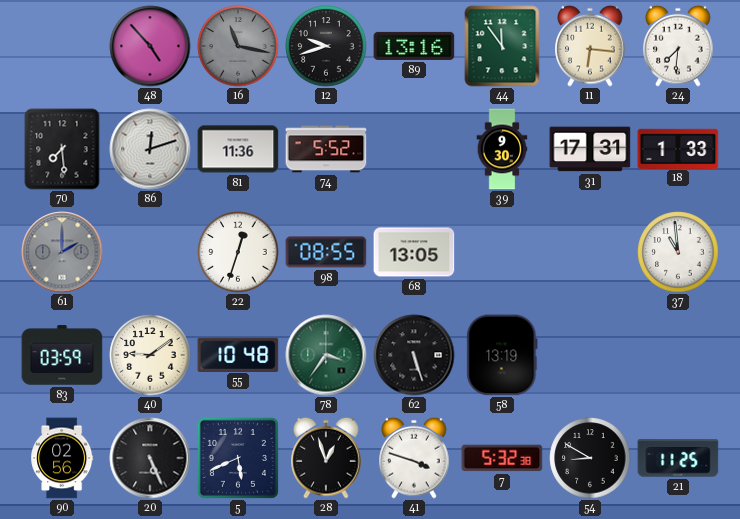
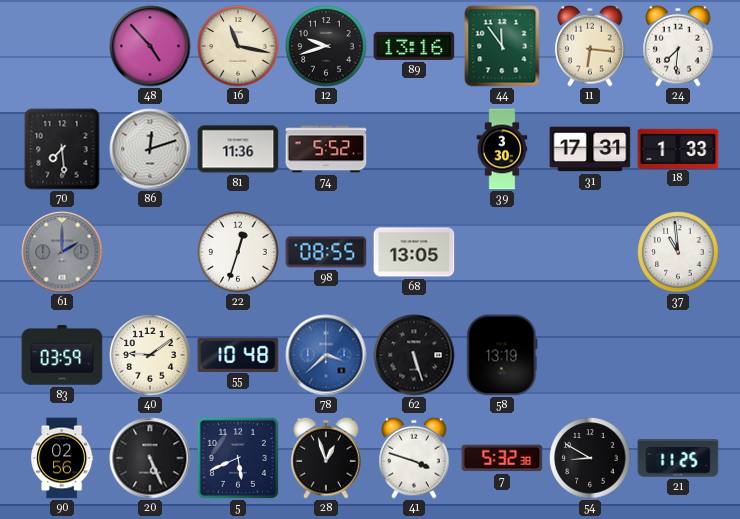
16 dial: grey -> cream (238, 46)
39: 9:30 -> 3:30 (502, 149)
78: 3:36 -> 3:38 (326, 355)
78 dial: green -> blue (326, 355)
